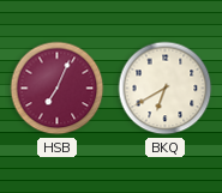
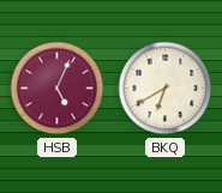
HSB: 7:04 -> 5:04 (58, 89)
